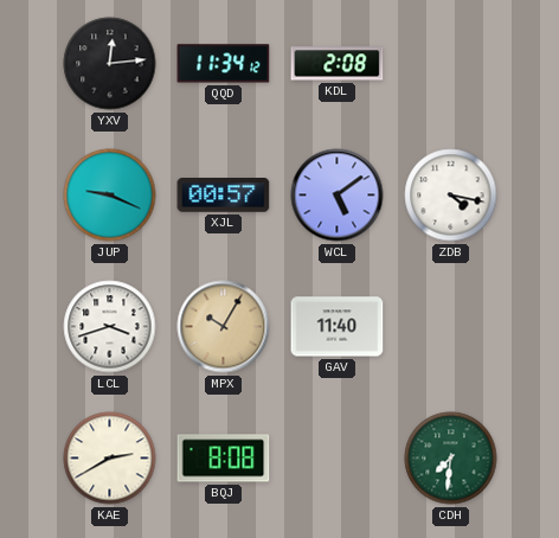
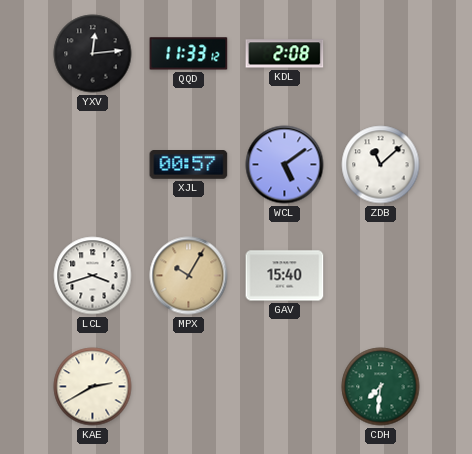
QQD: 11:34 -> 11:33 (189, 54)
JUP: 9:19 -> none (110, 196)
ZDB: 4:17 -> 11:08 (381, 165)
GAV: 11:40 -> 15:40 (285, 276)
BQJ: 8:08 -> none (224, 459)
